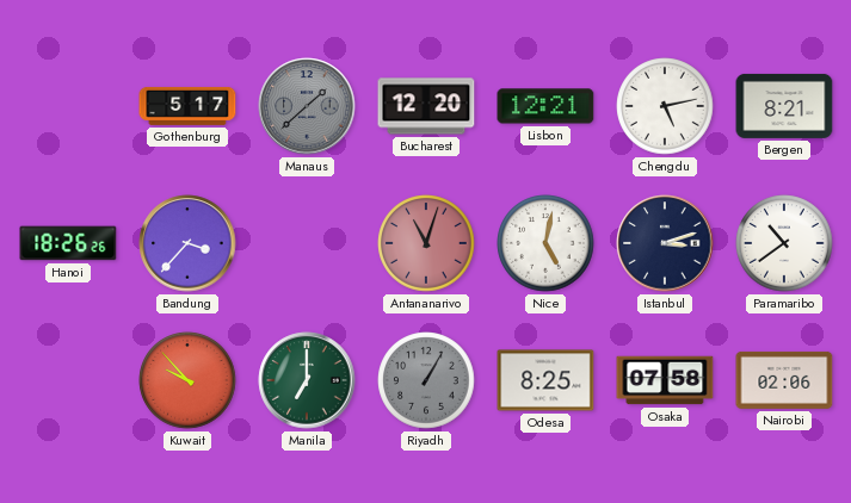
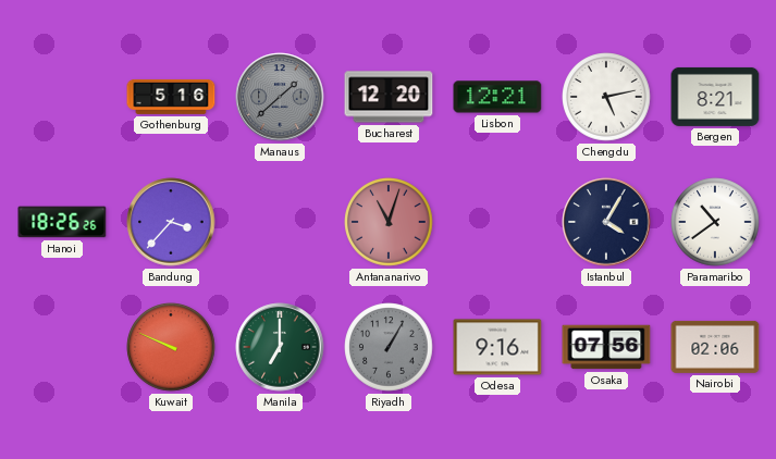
Gothenburg: 5:17 -> 5:16 (171, 97)
Nice: 5:02 -> none (545, 243)
Istanbul: 3:12 -> 4:05 (606, 222)
Kuwait: 9:53 -> 9:49 (171, 347)
Odesa: 8:25 -> 9:16 (497, 347)
Osaka: 07:58 -> 07:56 (606, 347)
